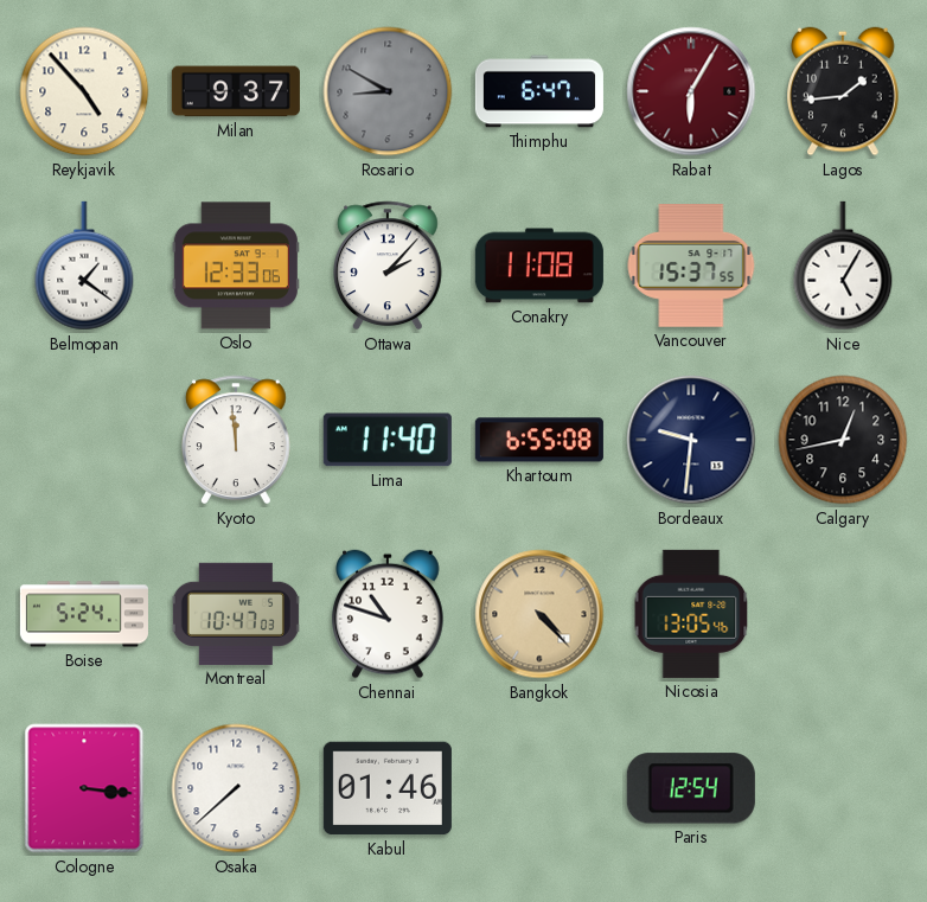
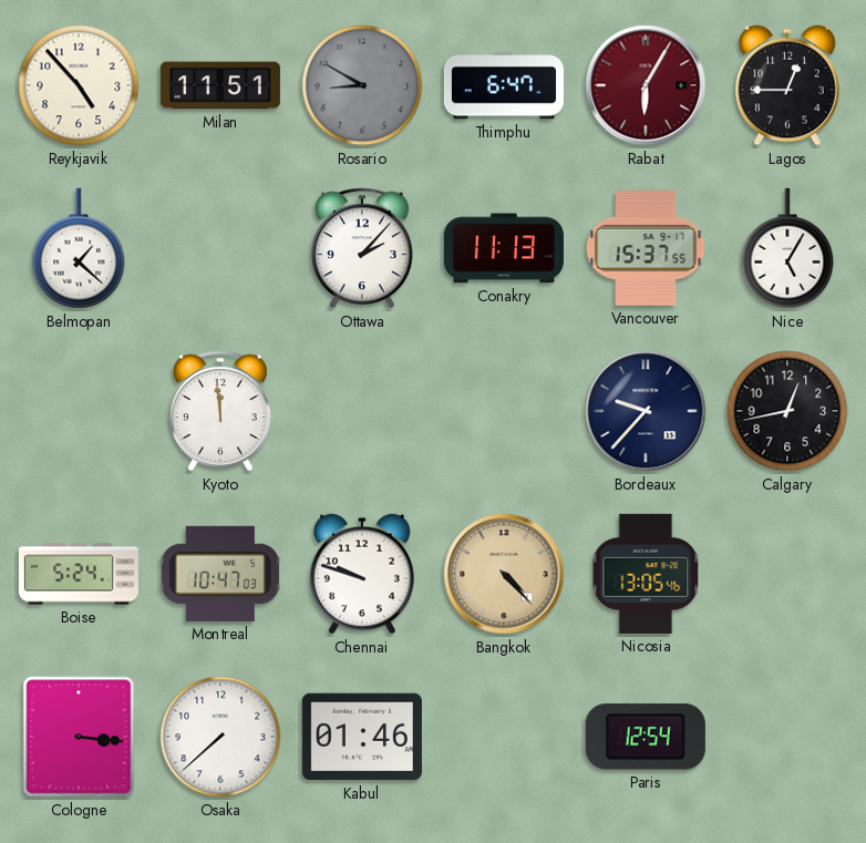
Milan: 9:37 -> 11:51 (220, 85)
Lagos: 1:44 -> 12:45 (787, 85)
Belmopan: 1:21 -> 1:22 (79, 248)
Oslo: 12:33 -> none (236, 266)
Conakry: 11:08 -> 11:13 (504, 248)
Lima: 11:40 -> none (388, 440)
Khartoum: 6:55 -> none (539, 440)
Bordeaux: 9:31 -> 9:37 (646, 411)
Chennai: 10:48 -> 9:48 (362, 574)
